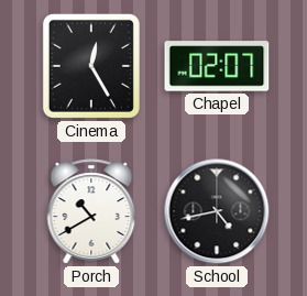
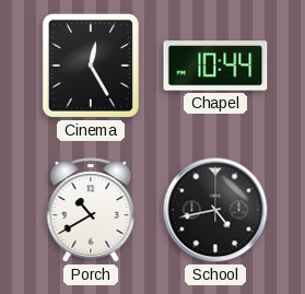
Chapel: 02:07 -> 10:44 (215, 66)
